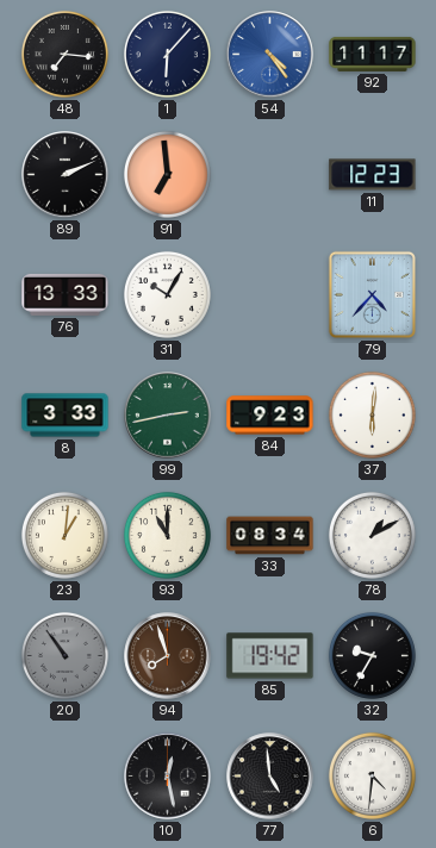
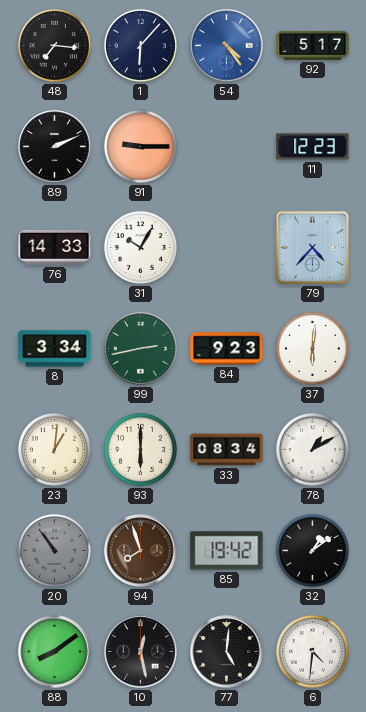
92: 11:17 -> 5:17 (313, 45)
91: 6:59 -> 9:15 (140, 146)
76: 13:33 -> 14:33 (55, 247)
8: 3:33 -> 3:34 (55, 349)
93: 11:00 -> 6:00 (140, 449)
32: 9:35 -> 1:09 (312, 550)
88: none -> 8:09 (55, 652)
77: 4:59 -> 5:01 (227, 652)
